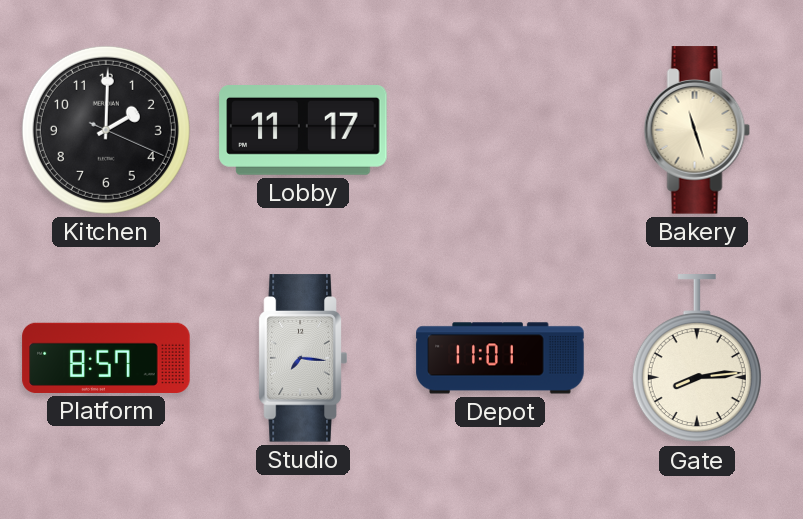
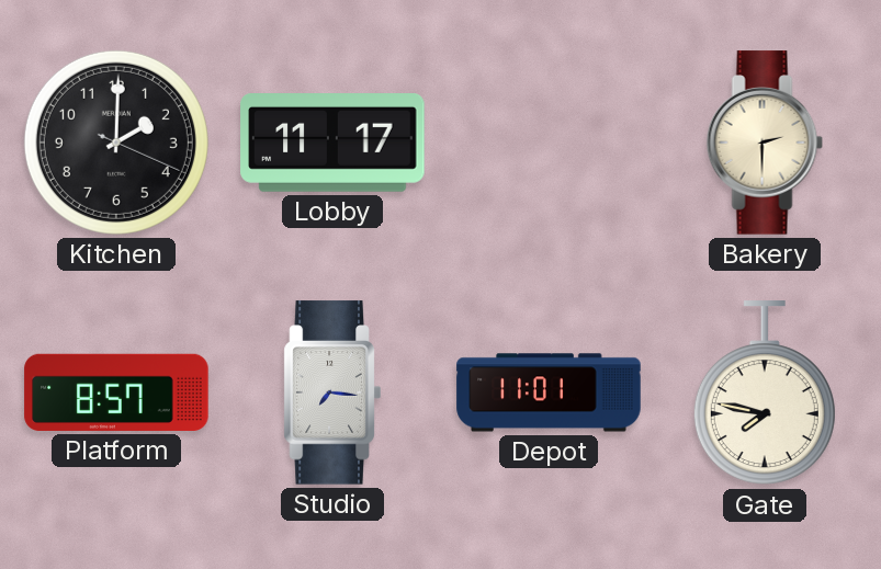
Bakery: 11:27 -> 2:30 (765, 143)
Gate: 8:14 -> 7:47 (765, 394)
